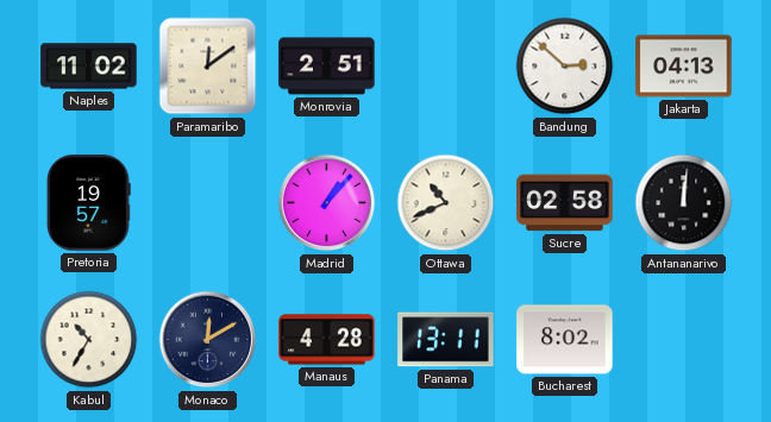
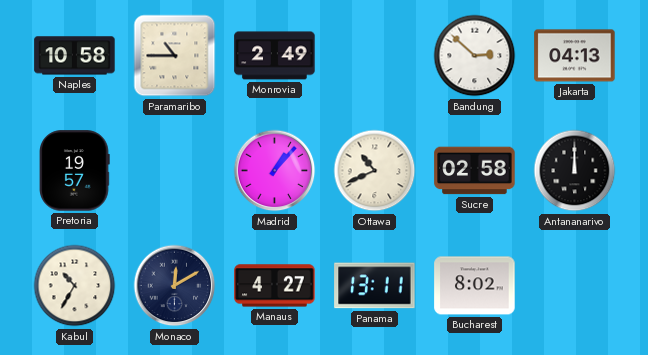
Naples: 11:02 -> 10:58 (75, 56)
Paramaribo: 12:09 -> 10:45 (175, 56)
Monrovia: 2:51 -> 2:49 (275, 56)
Antananarivo: 12:01 -> 12:00 (575, 171)
Manaus: 4:28 -> 4:27 (275, 286)
